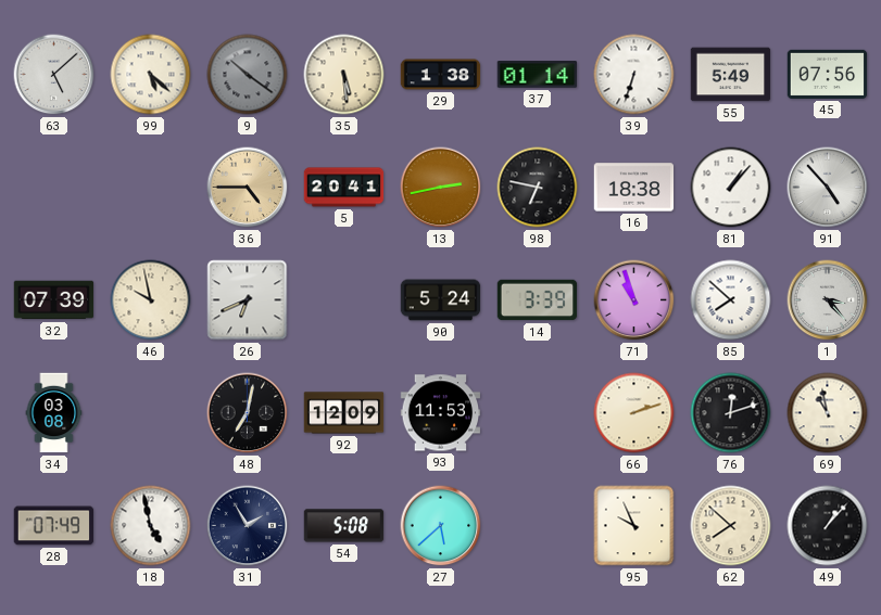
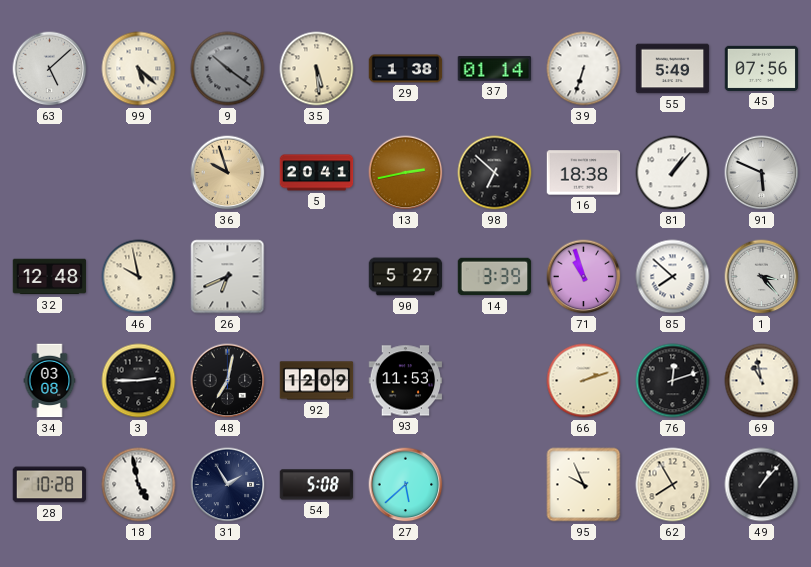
36: 4:45 -> 9:57 (228, 173)
98: 6:47 -> 6:52 (495, 173)
91: 4:53 -> 5:49 (762, 173)
32: 07:39 -> 12:48 (50, 277)
90: 5:24 -> 5:27 (406, 277)
3: none -> 2:45 (139, 381)
28: 07:49 -> 10:28 (50, 485)
62: 7:52 -> 7:55 (673, 485)
